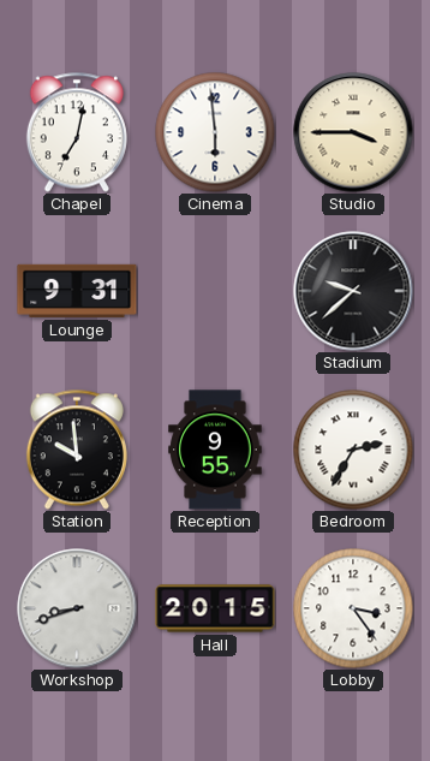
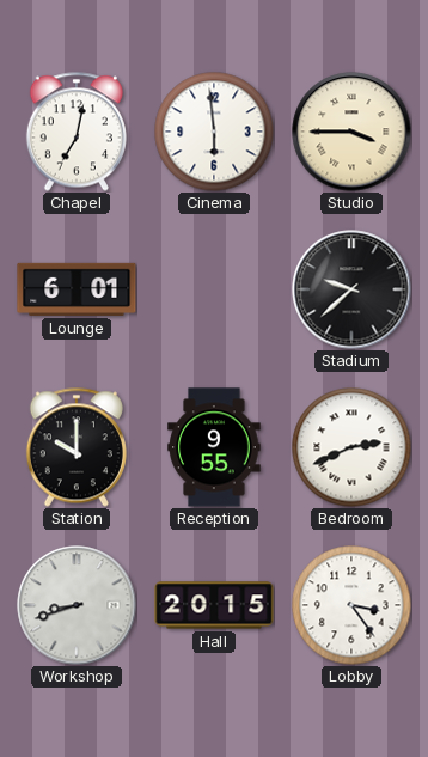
Lounge: 9:31 -> 6:01 (77, 289)
Station: 9:59 -> 10:00 (77, 447)
Bedroom: 2:35 -> 2:41 (351, 447)
